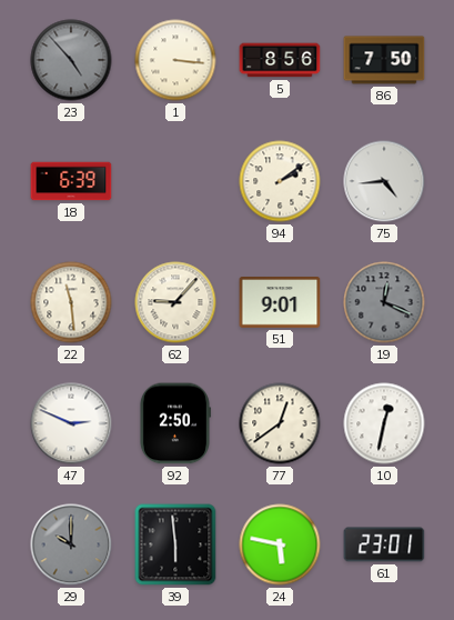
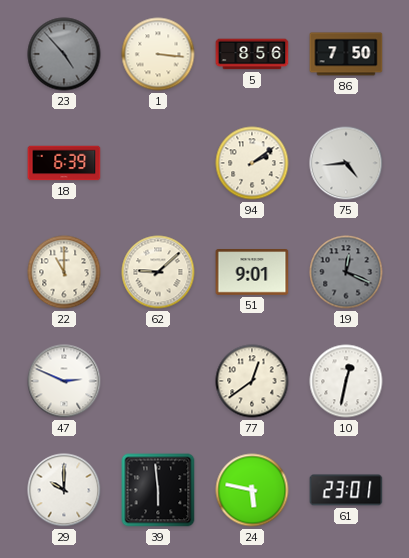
22: 11:29 -> 11:00 (64, 272)
62: 9:07 -> 9:08 (158, 272)
92: 2:50 -> none (174, 423)
29 dial: grey -> white (64, 490)
